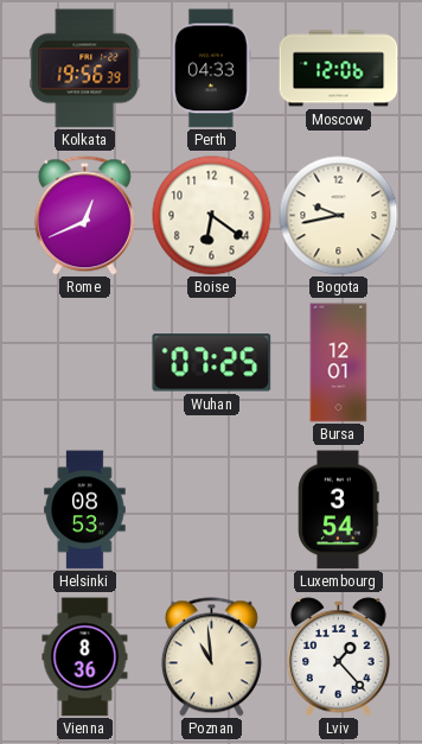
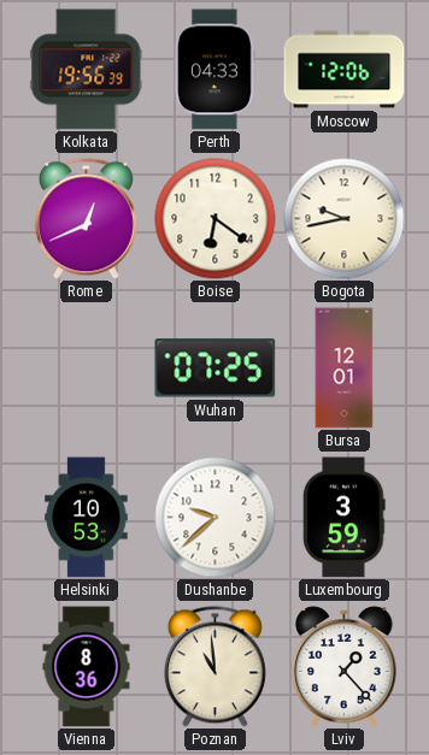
Helsinki: 08:53 -> 10:53 (87, 518)
Dushanbe: none -> 9:38 (216, 518)
Luxembourg: 3:54 -> 3:59 (345, 518)
